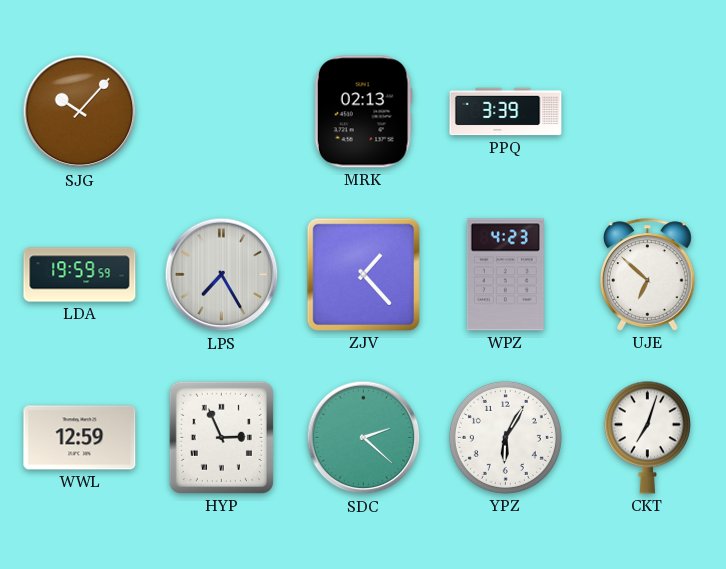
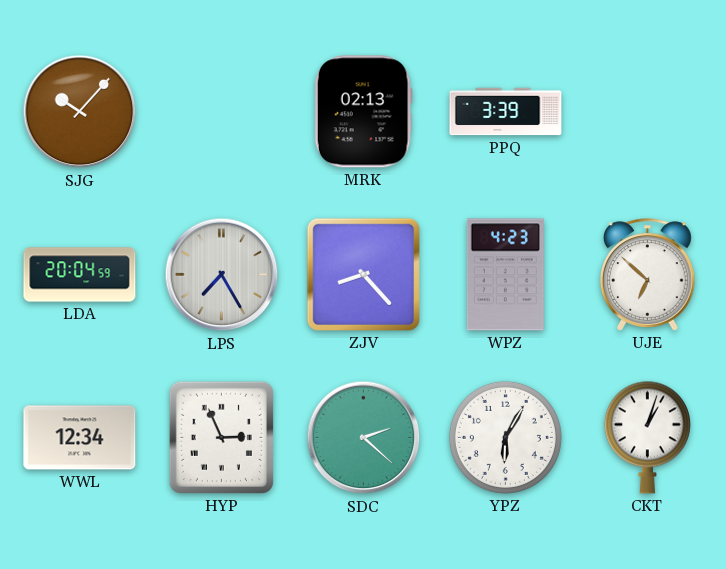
LDA: 19:59 -> 20:04 (80, 275)
ZJV: 1:23 -> 8:23 (363, 274)
WWL: 12:59 -> 12:34 (80, 438)
CKT: 7:03 -> 1:03 (647, 437)
